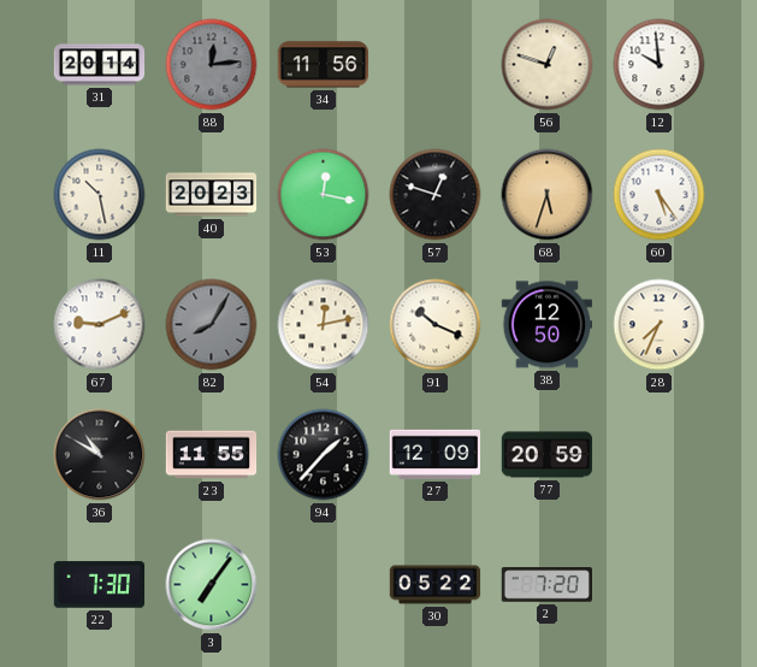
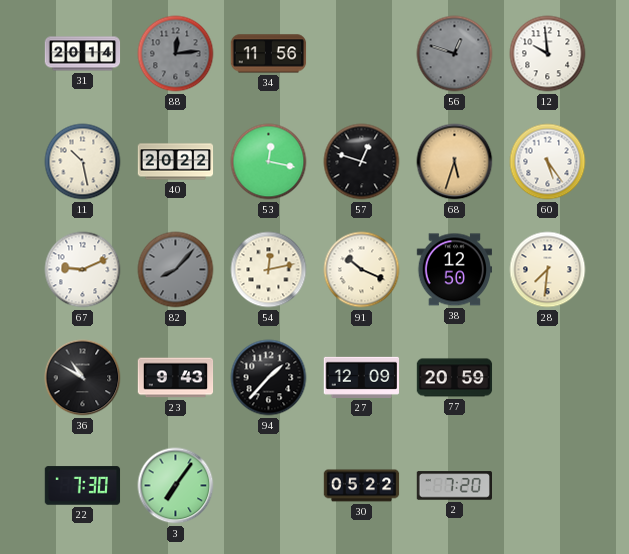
56 dial: cream -> grey (455, 54)
40: 20:23 -> 20:22 (176, 162)
82: 8:05 -> 8:07 (176, 270)
28: 7:34 -> 7:31 (548, 270)
23: 11:55 -> 9:43 (176, 378)
